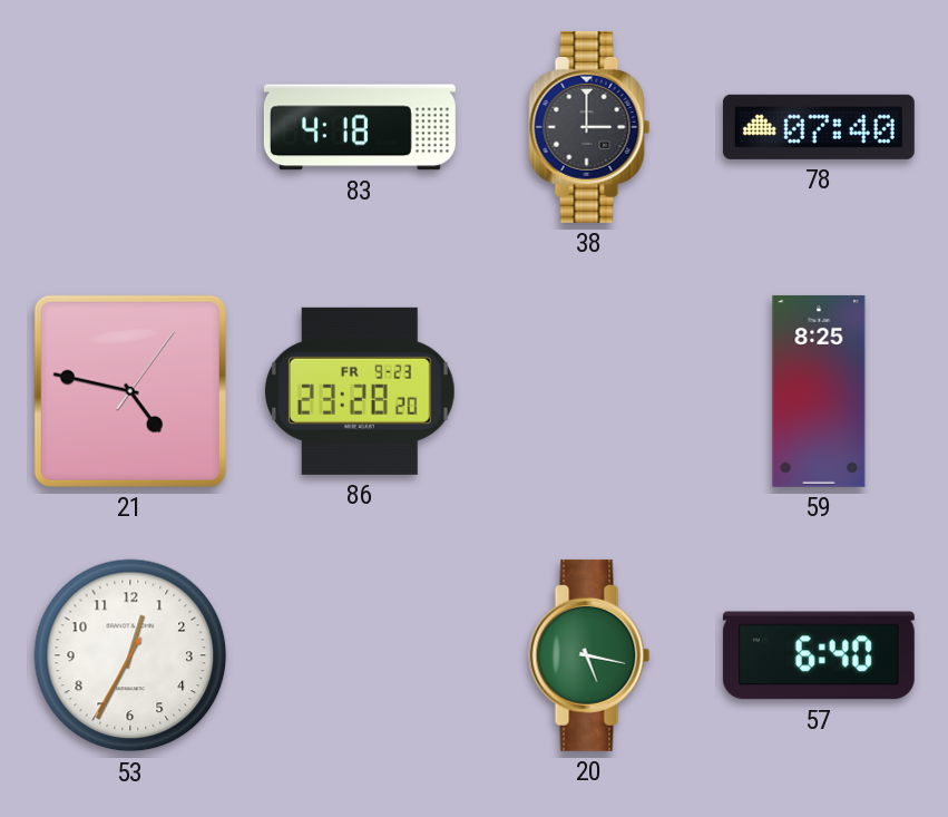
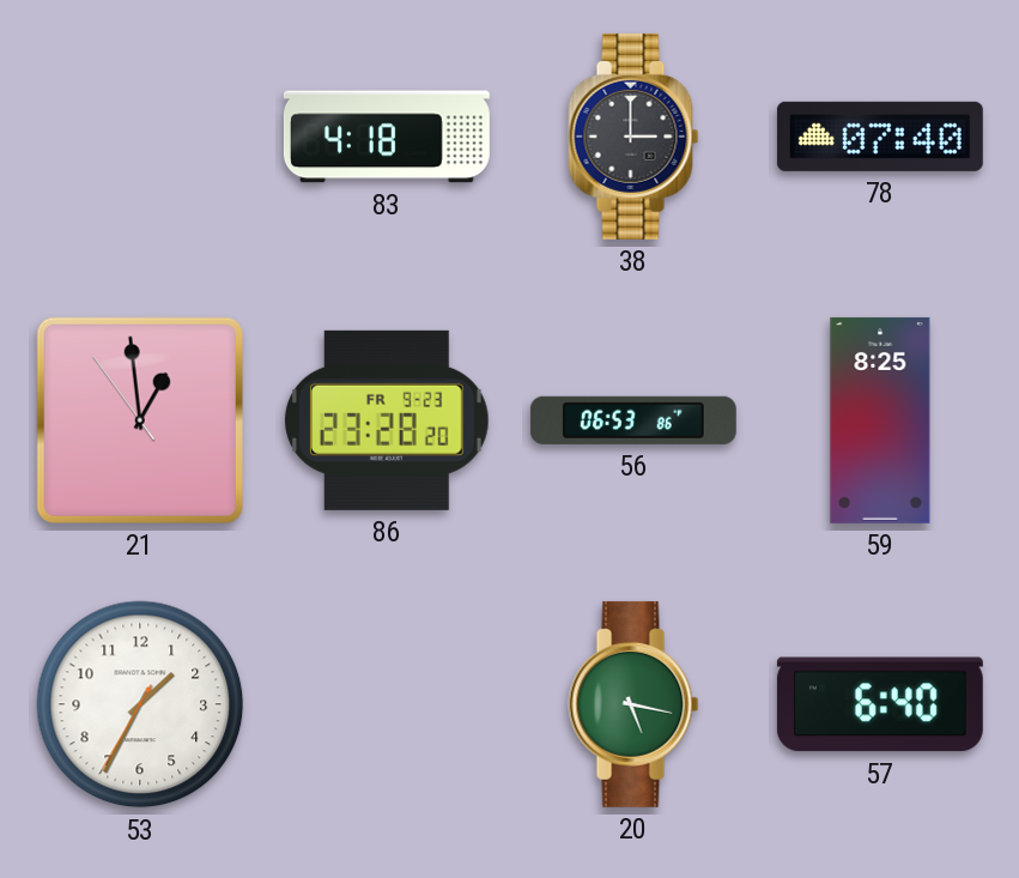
21: 4:47 -> 12:58 (140, 420)
56: none -> 06:53 (633, 420)
53: 12:34 -> 1:34 (140, 704)
